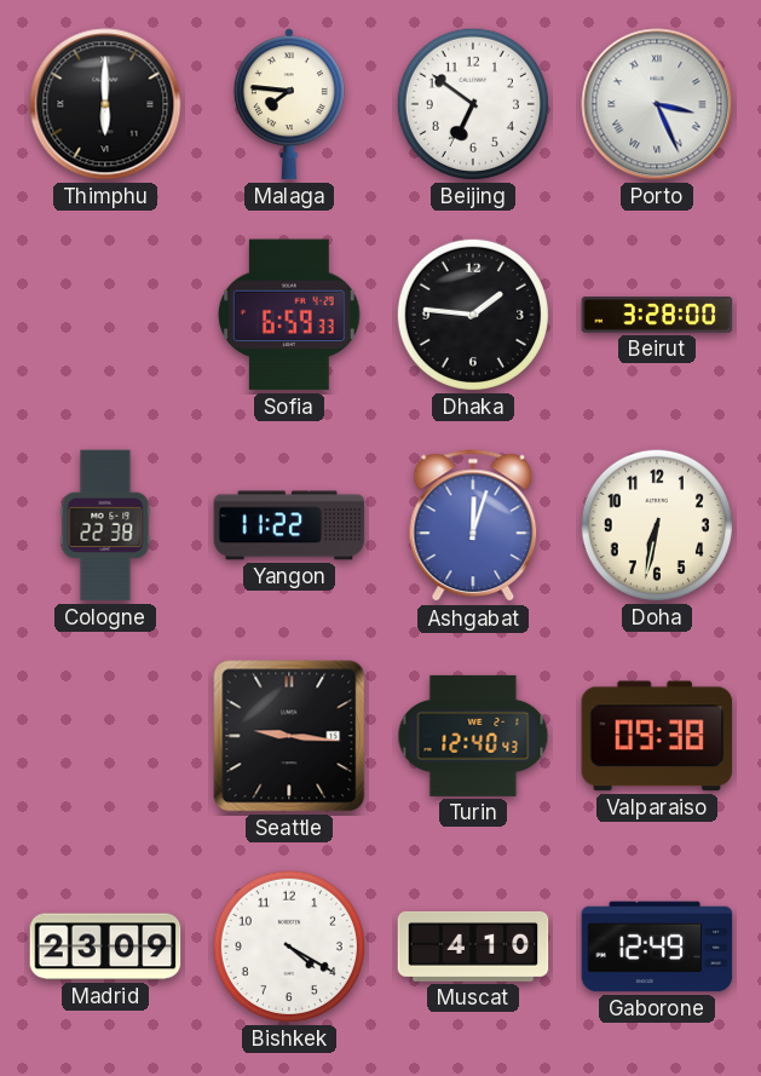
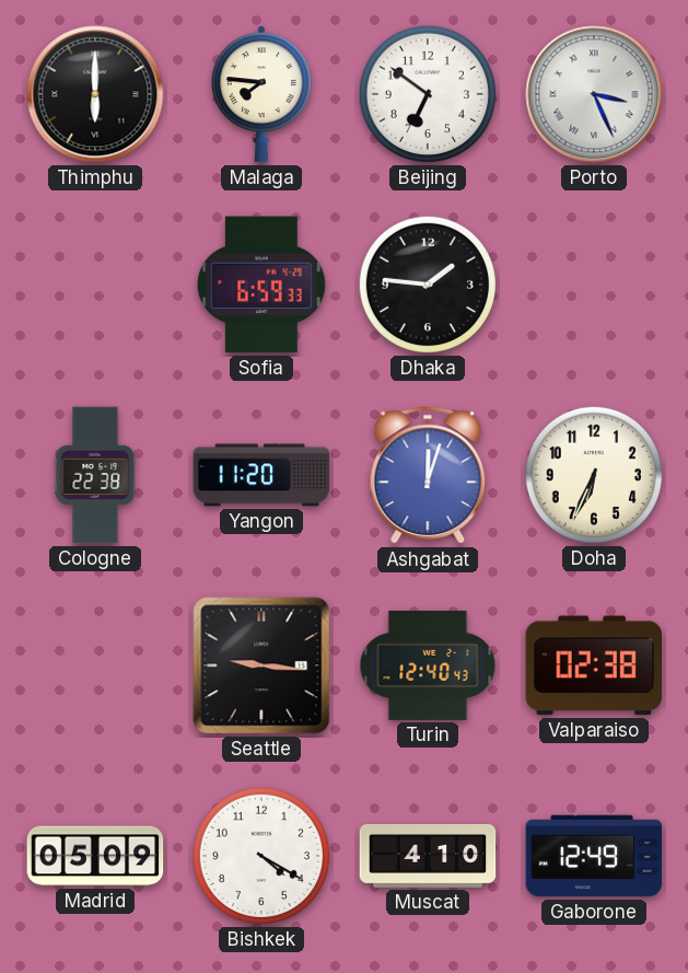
Beirut: 3:28 -> none (657, 315)
Yangon: 11:22 -> 11:20 (261, 475)
Doha: 6:32 -> 6:34 (594, 475)
Valparaiso: 09:38 -> 02:38 (594, 665)
Madrid: 23:09 -> 05:09 (95, 856)
